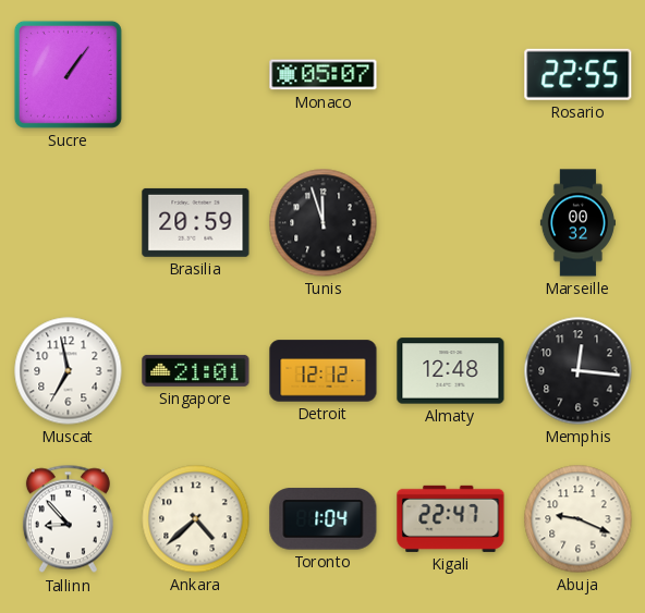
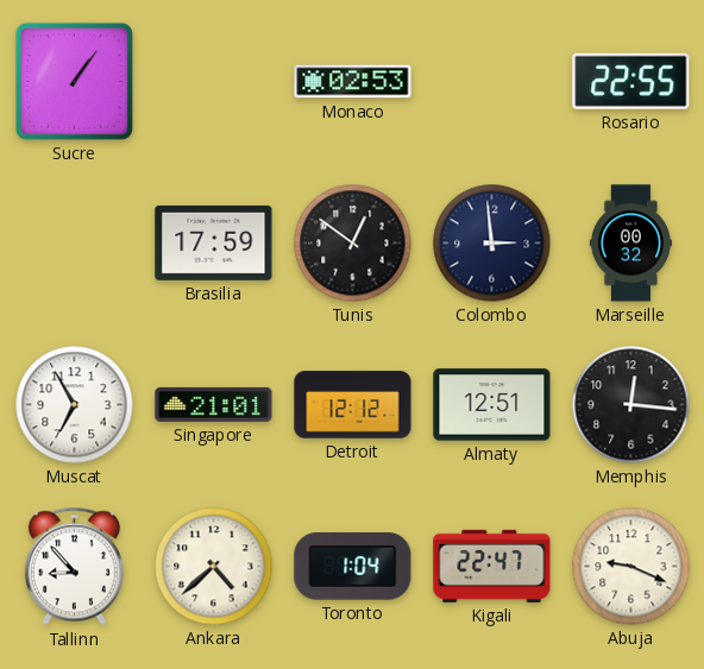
Monaco: 05:07 -> 02:53 (353, 82)
Brasilia: 20:59 -> 17:59 (214, 242)
Tunis: 11:57 -> 12:51 (353, 244)
Colombo: none -> 2:59 (492, 244)
Muscat: 6:58 -> 6:55 (75, 405)
Almaty: 12:48 -> 12:51 (492, 405)
